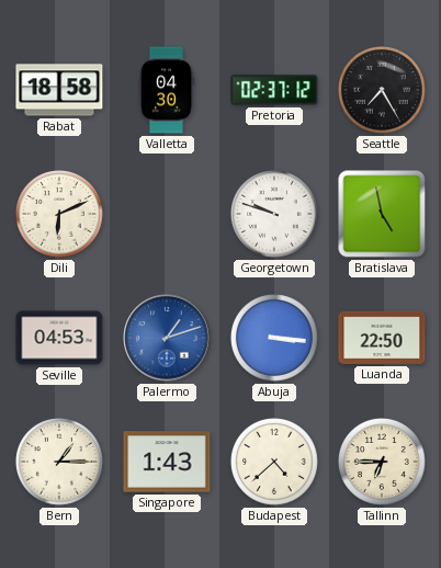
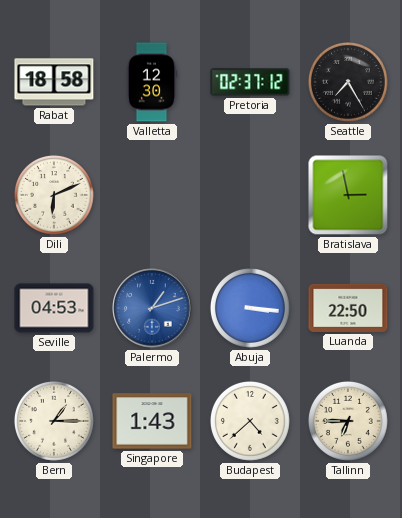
Valletta: 04:30 -> 12:30 (152, 82)
Georgetown: 9:48 -> none (274, 214)
Bratislava: 4:58 -> 2:58 (348, 195)
